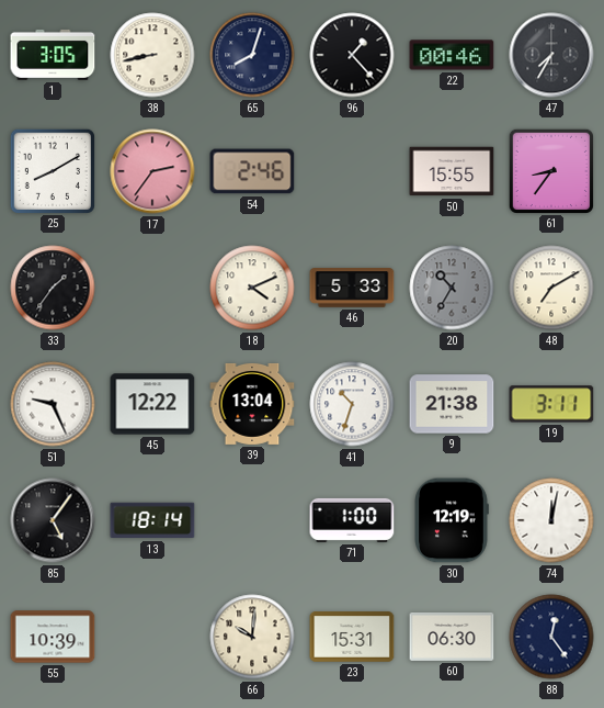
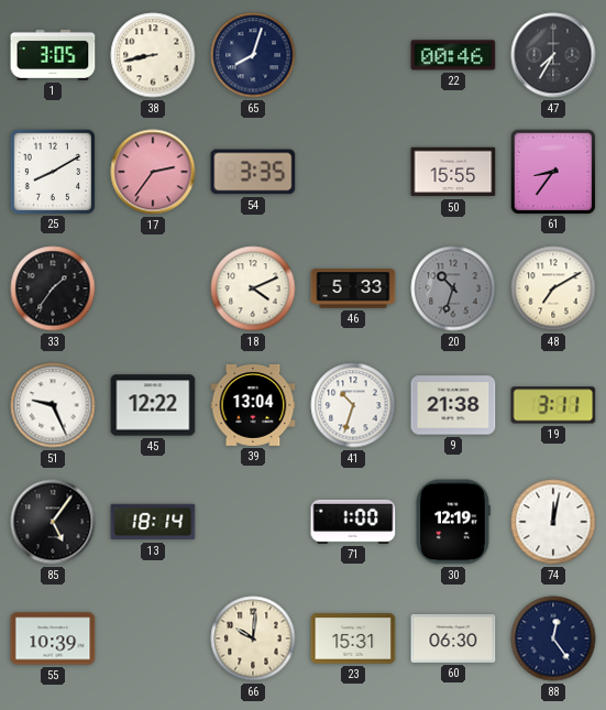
96: 1:23 -> none (352, 55)
54: 2:46 -> 3:35 (253, 172)
20: 10:35 -> 10:33 (453, 288)
